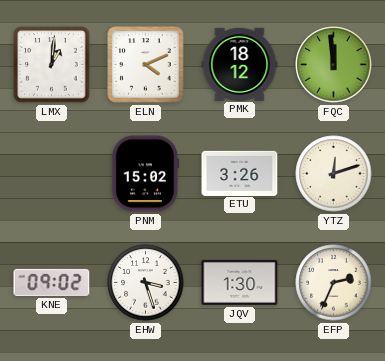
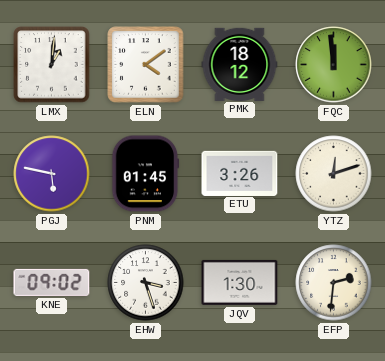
ELN: 4:11 -> 4:09 (146, 65)
PGJ: none -> 5:47 (52, 174)
PNM: 15:02 -> 01:45 (146, 174)
EFP: 2:34 -> 2:31 (334, 283)
